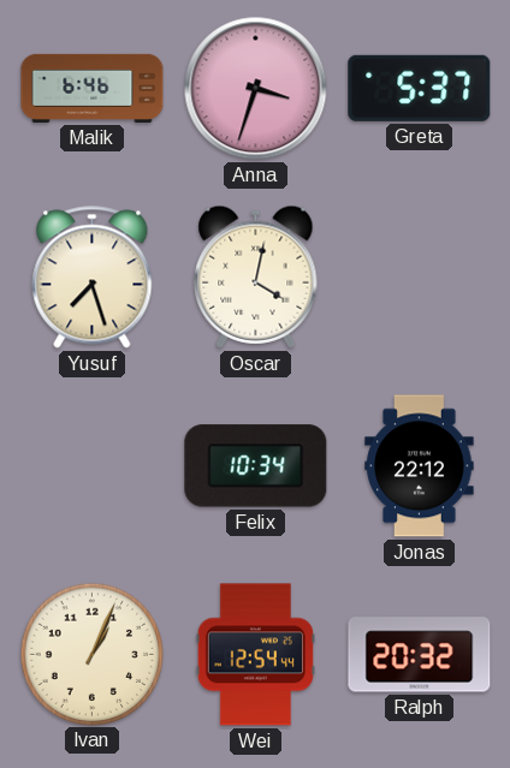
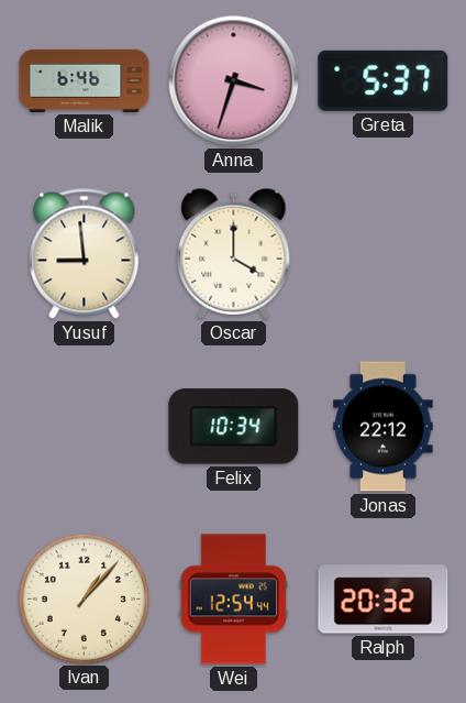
Yusuf: 7:27 -> 8:59 (85, 254)
Oscar: 4:02 -> 4:00 (234, 253)
Ivan: 1:04 -> 1:07 (84, 598)
